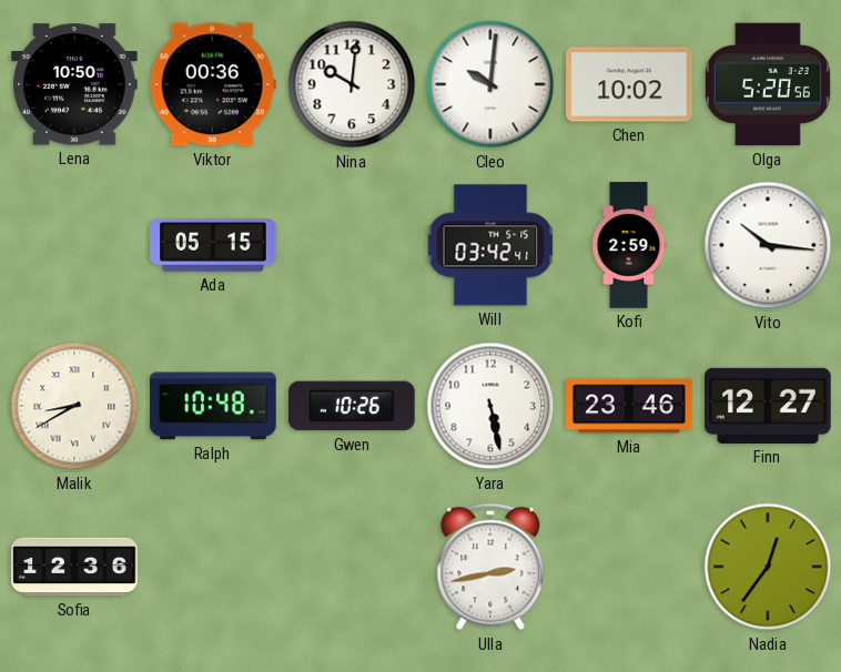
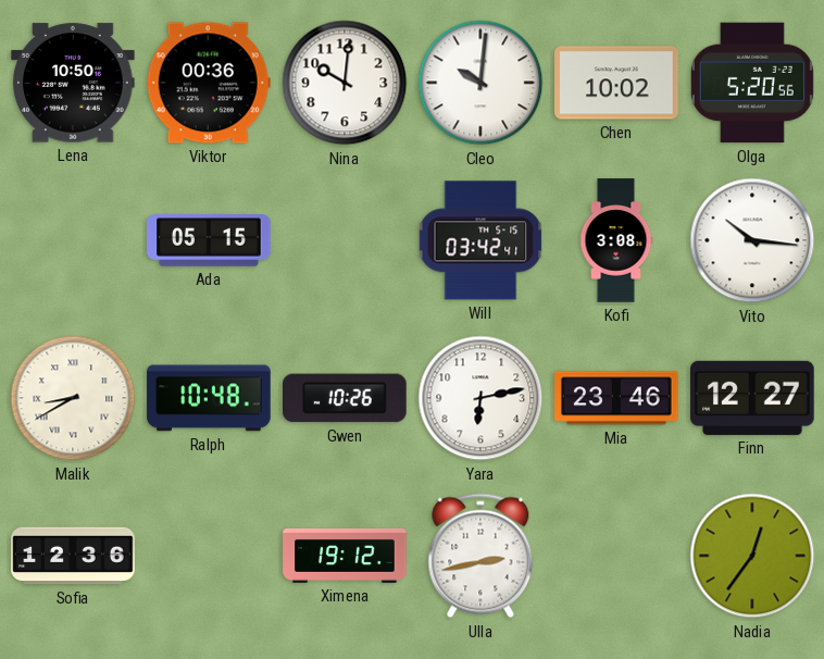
Kofi: 2:59 -> 3:08 (616, 240)
Yara: 5:28 -> 6:13 (480, 398)
Ximena: none -> 19:12 (345, 556)
